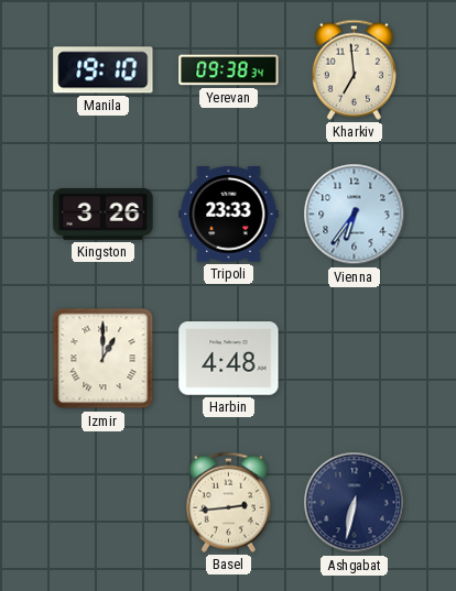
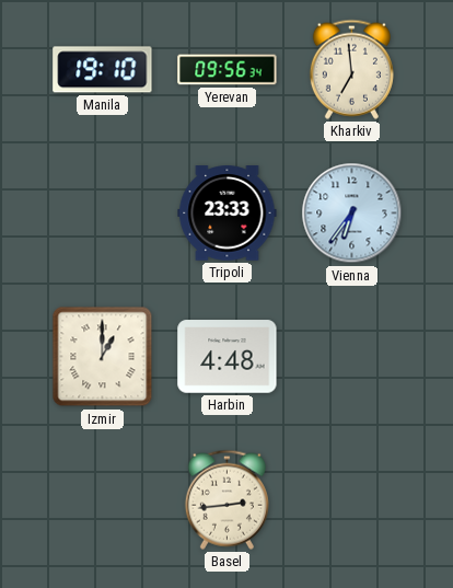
Yerevan: 09:38 -> 09:56 (228, 70)
Kingston: 3:26 -> none (104, 215)
Ashgabat: 6:32 -> none (355, 503)
